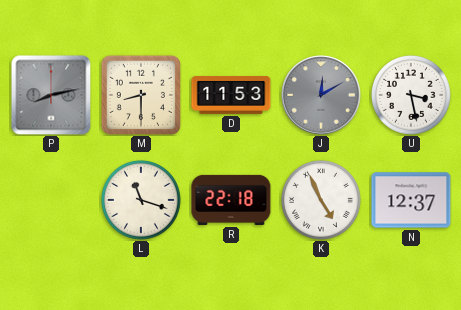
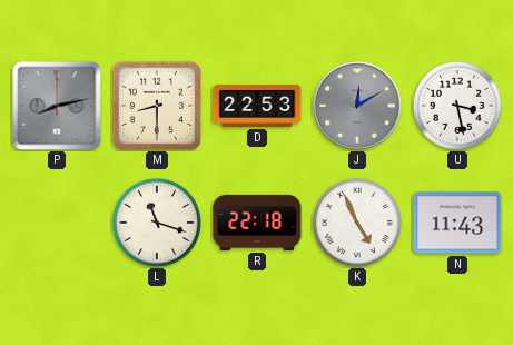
D: 11:53 -> 22:53 (257, 107)
N: 12:37 -> 11:43 (457, 223)
